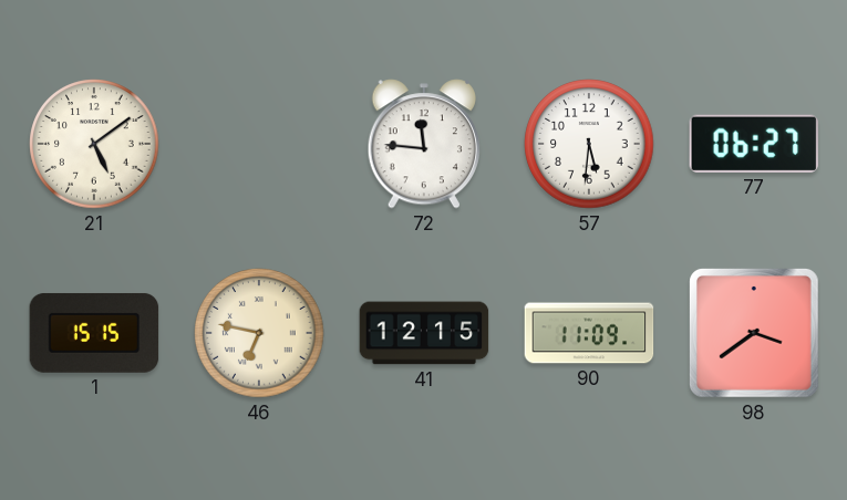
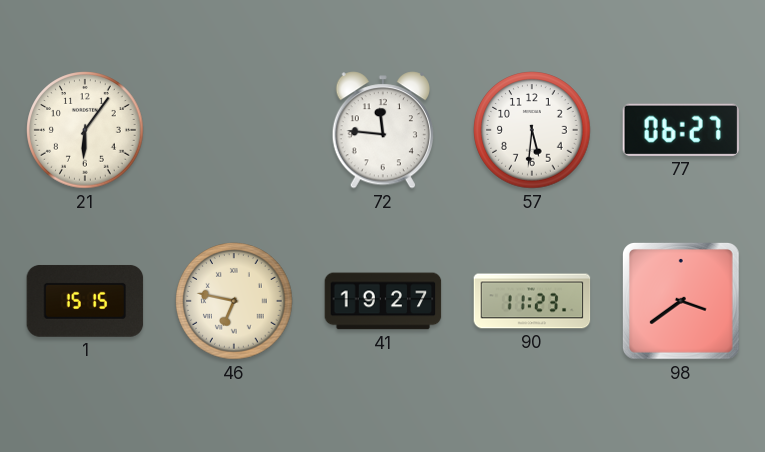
21: 5:09 -> 6:06 (85, 130)
41: 12:15 -> 19:27 (383, 301)
90: 11:09 -> 11:23 (532, 301)
